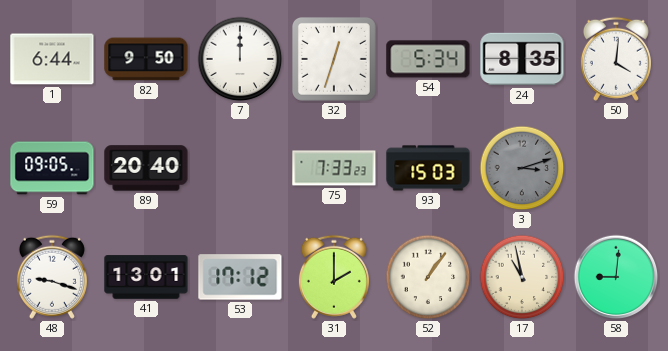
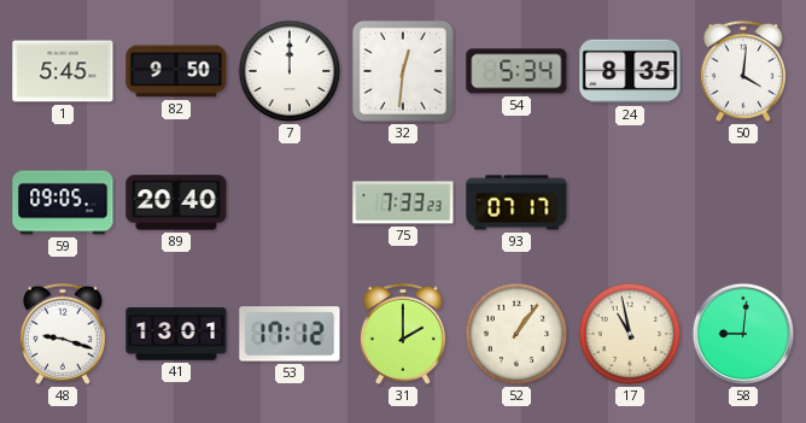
1: 6:44 -> 5:45 (63, 71)
32: 12:33 -> 12:31 (403, 71)
93: 15:03 -> 07:17 (516, 202)
3: 3:12 -> none (522, 168)
